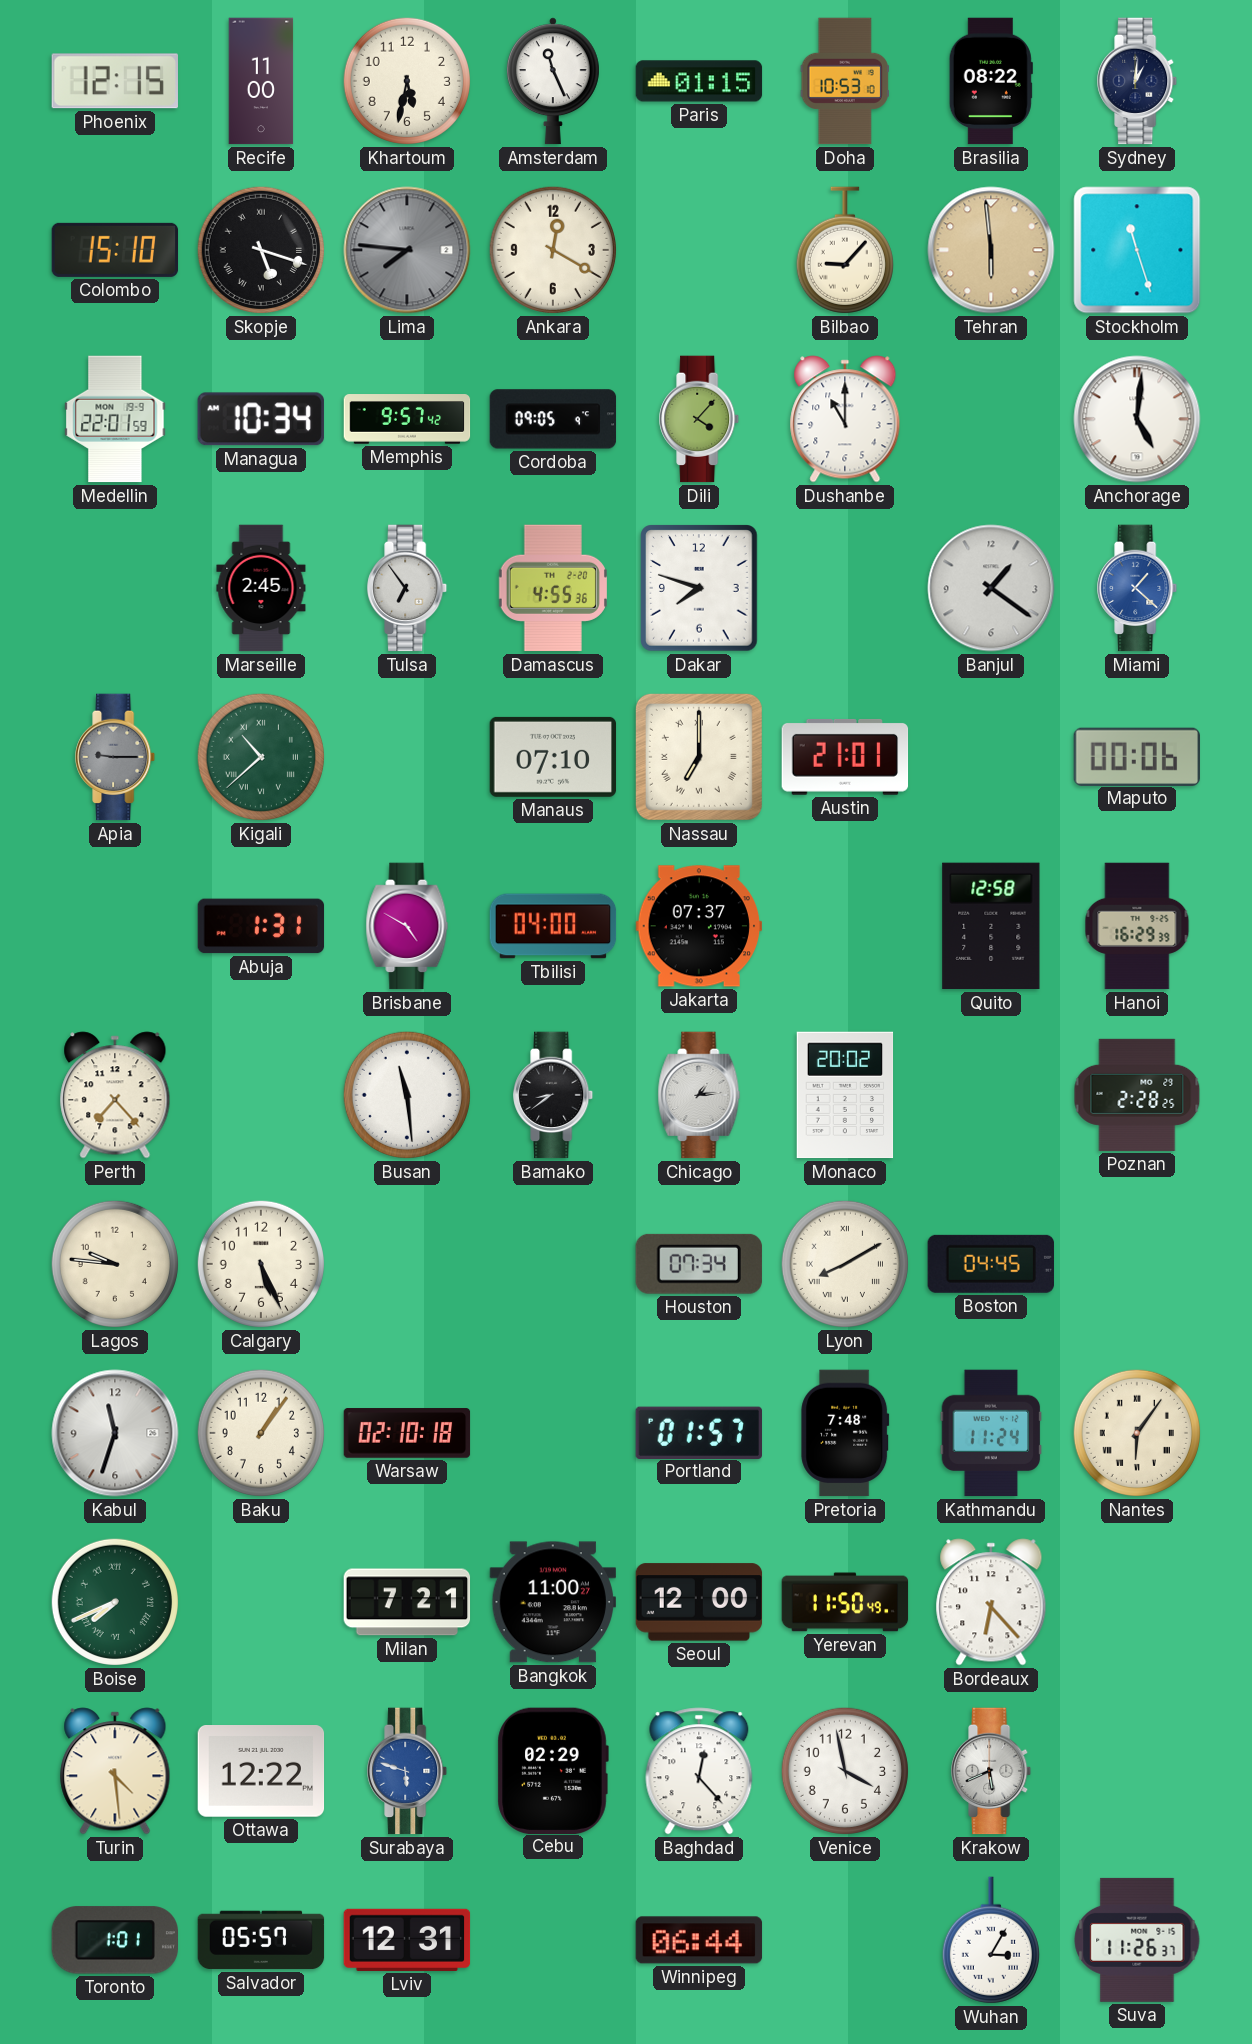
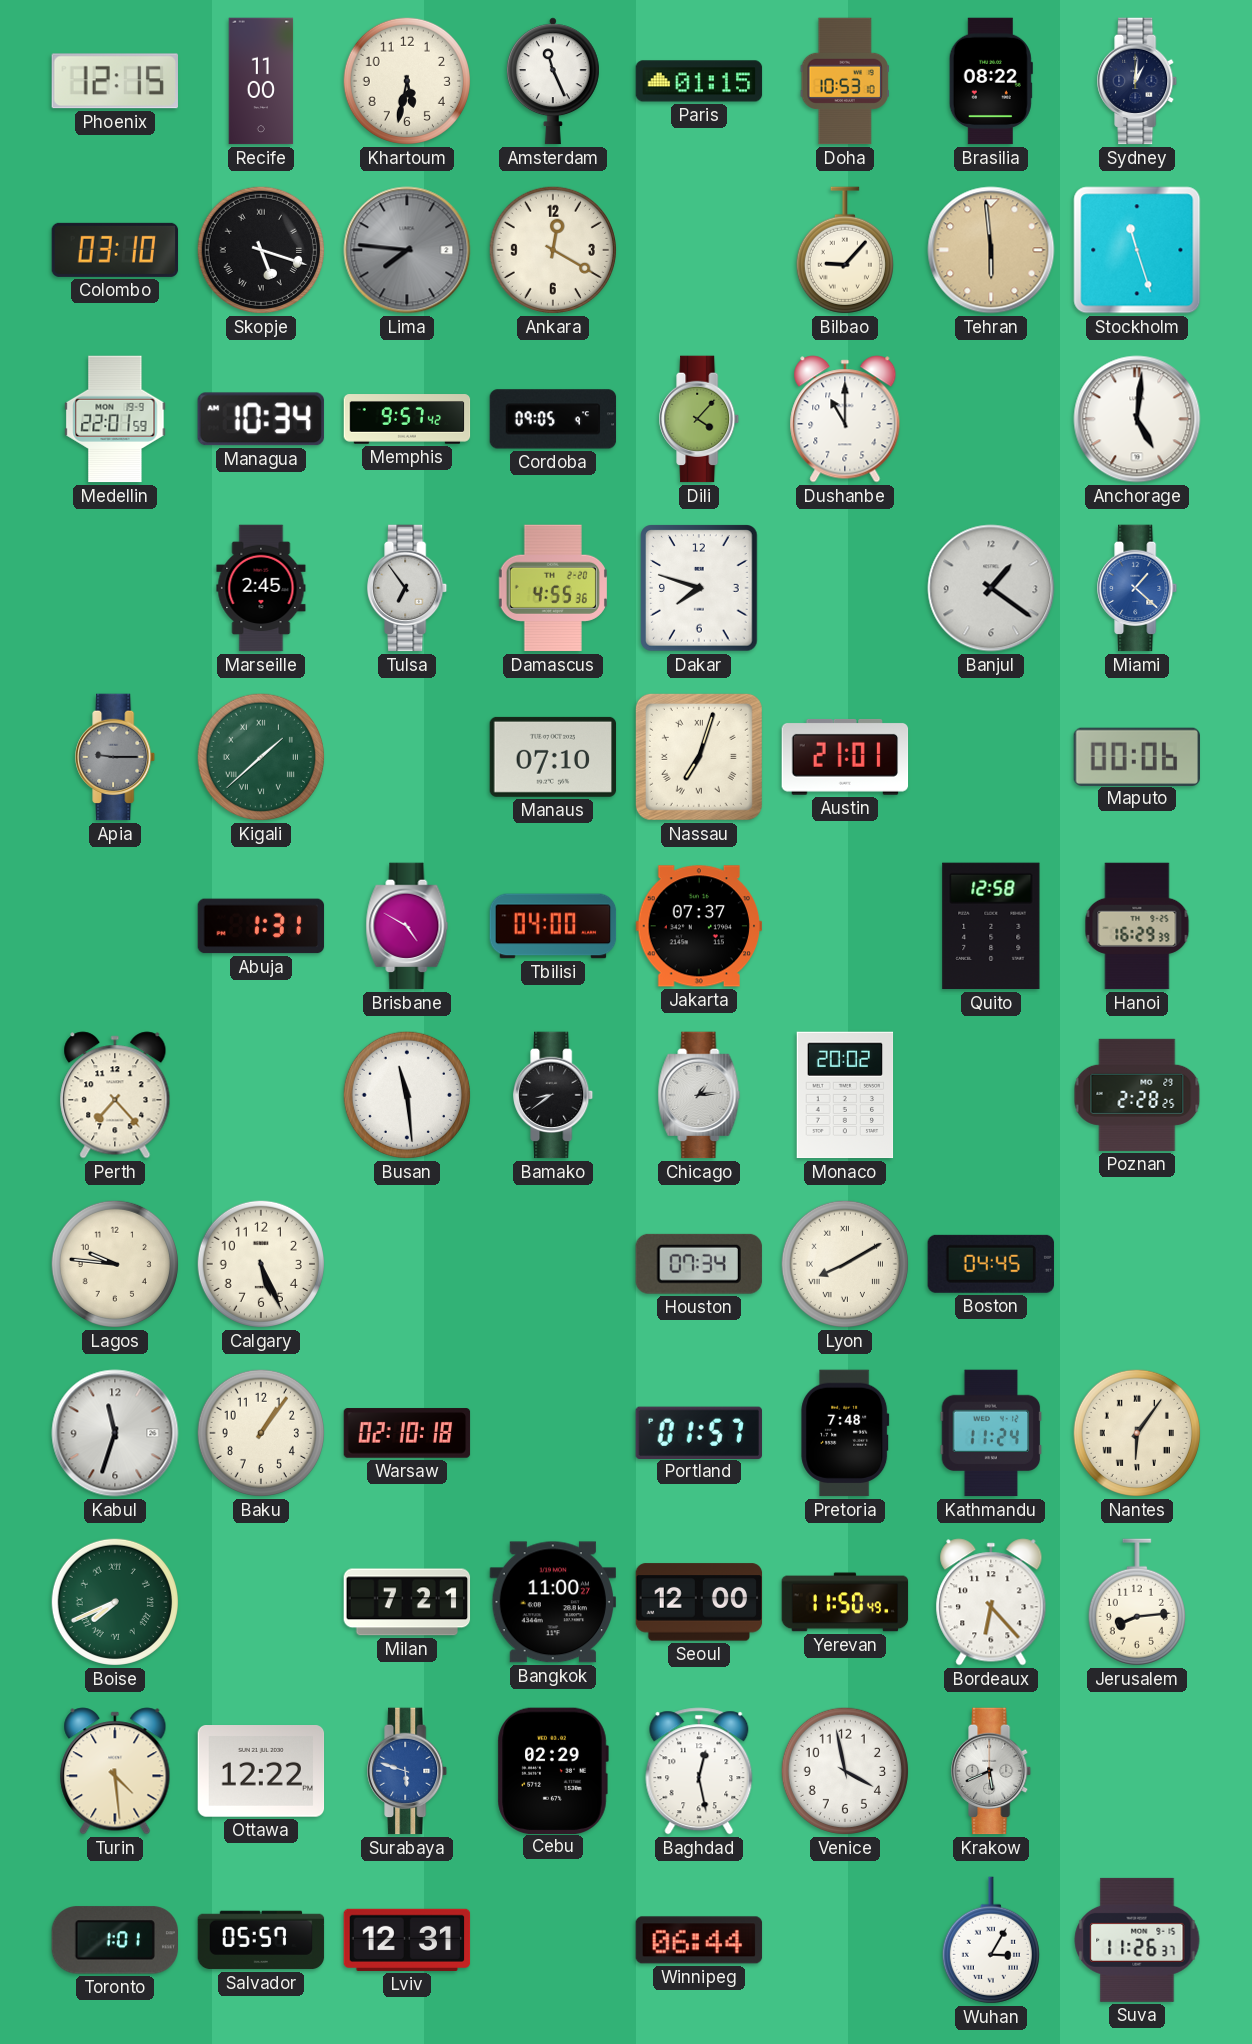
Colombo: 15:10 -> 03:10 (115, 250)
Kigali: 10:38 -> 1:38 (261, 757)
Nassau: 7:00 -> 7:03 (699, 757)
Jerusalem: none -> 8:14 (1137, 1602)
Baghdad: 12:23 -> 12:28 (699, 1771)
